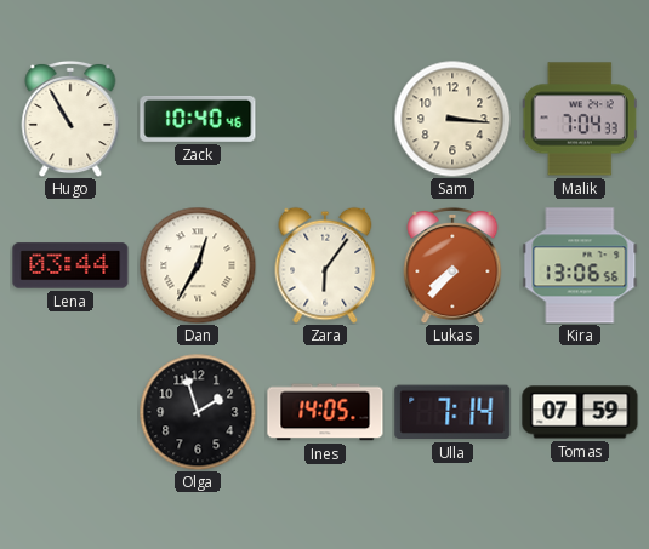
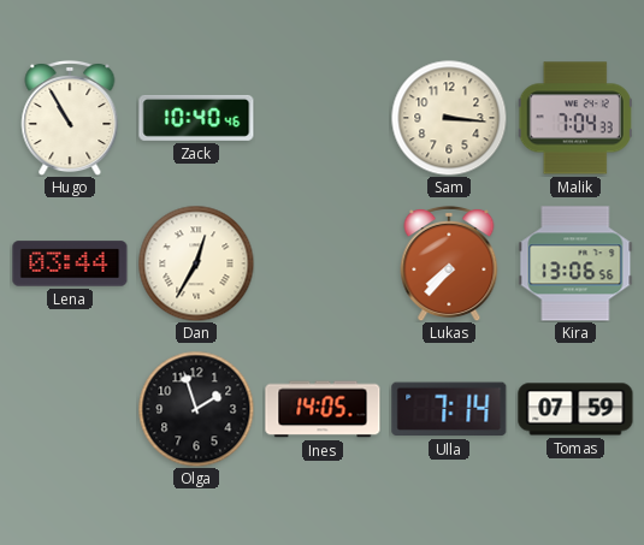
Zara: 6:06 -> none (325, 265)
